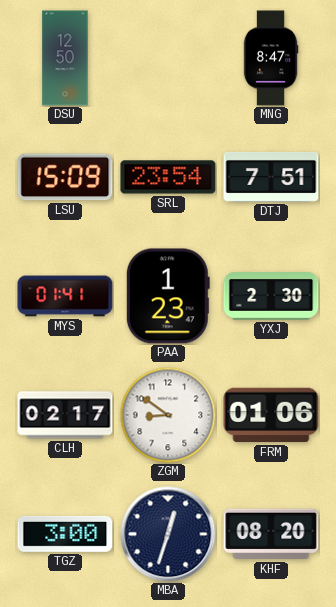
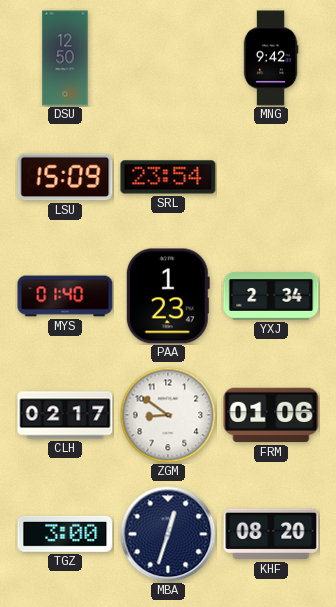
MNG: 8:47 -> 9:42 (271, 58)
DTJ: 7:51 -> none (271, 177)
MYS: 01:41 -> 01:40 (65, 296)
YXJ: 2:30 -> 2:34 (271, 297)
